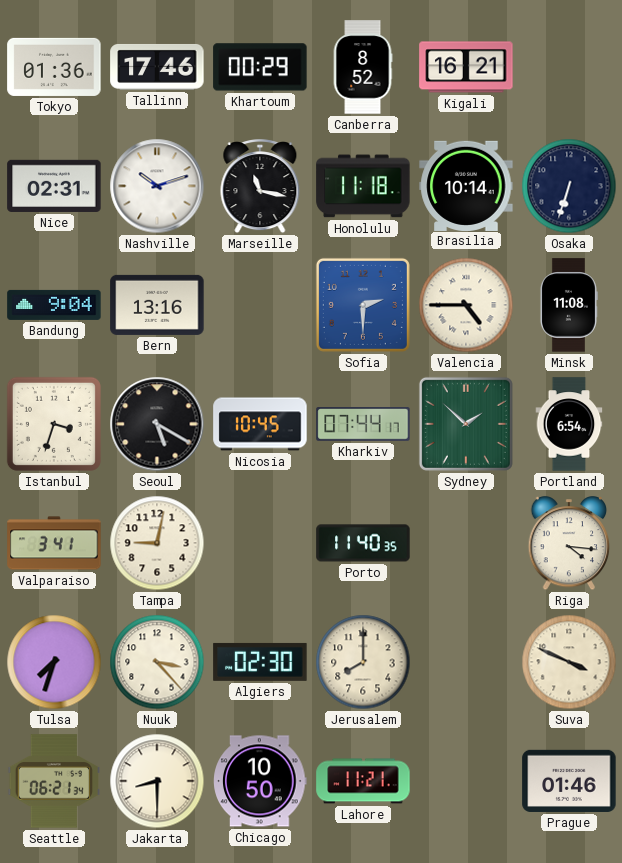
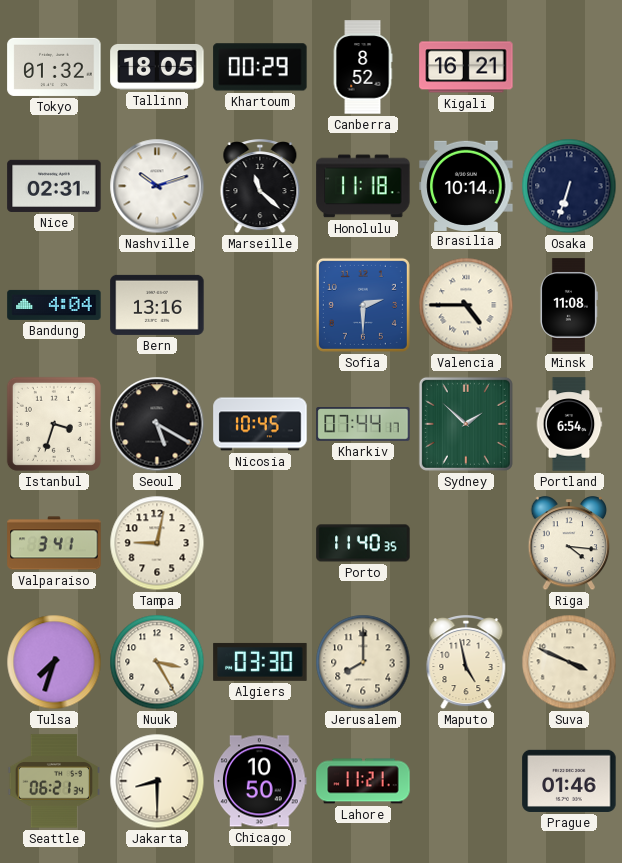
Tokyo: 01:36 -> 01:32 (54, 67)
Tallinn: 17:46 -> 18:05 (157, 67)
Marseille: 11:17 -> 11:22 (260, 187)
Bandung: 9:04 -> 4:04 (54, 305)
Nuuk: 3:23 -> 3:25 (157, 662)
Algiers: 02:30 -> 03:30 (260, 662)
Maputo: none -> 4:58 (466, 663)
